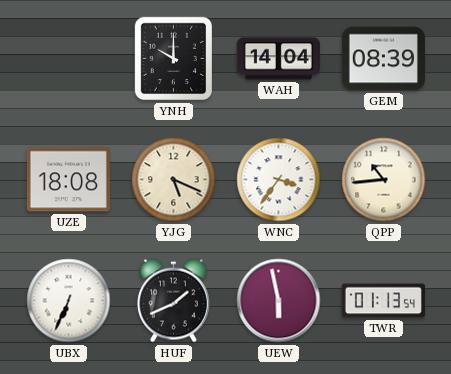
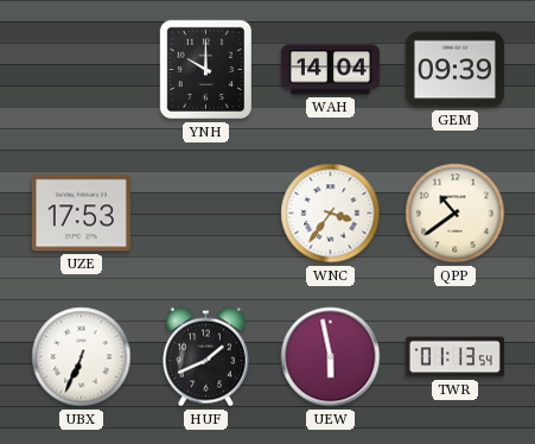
GEM: 08:39 -> 09:39 (454, 70)
UZE: 18:08 -> 17:53 (81, 214)
YJG: 5:19 -> none (174, 180)
QPP: 10:44 -> 10:39 (456, 214)
